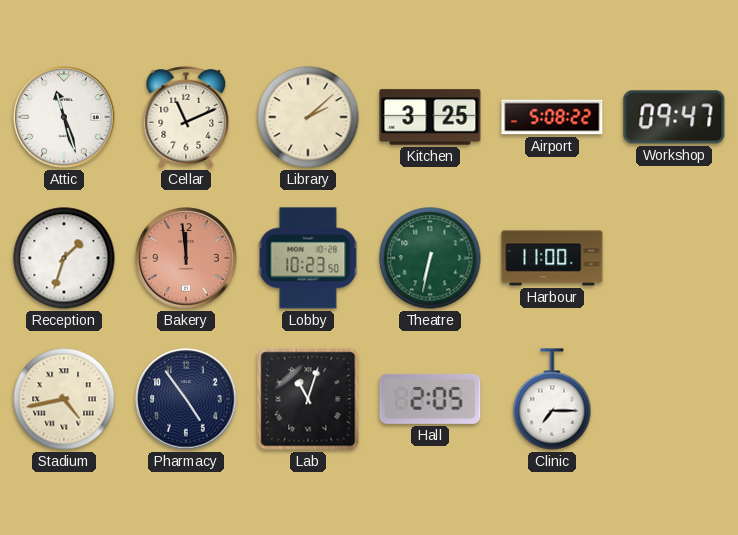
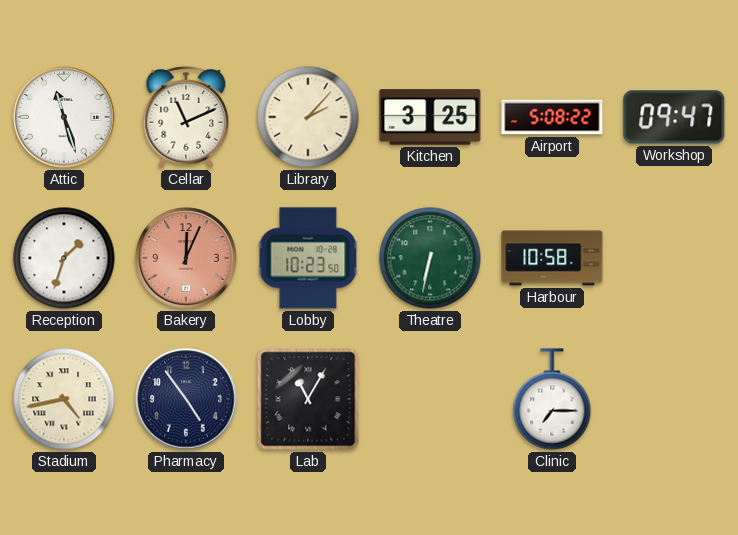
Library: 2:08 -> 2:07 (308, 117)
Bakery: 11:59 -> 12:04 (186, 258)
Harbour: 11:00 -> 10:58 (552, 258)
Lab: 11:03 -> 11:05 (308, 399)
Hall: 2:05 -> none (430, 399)
